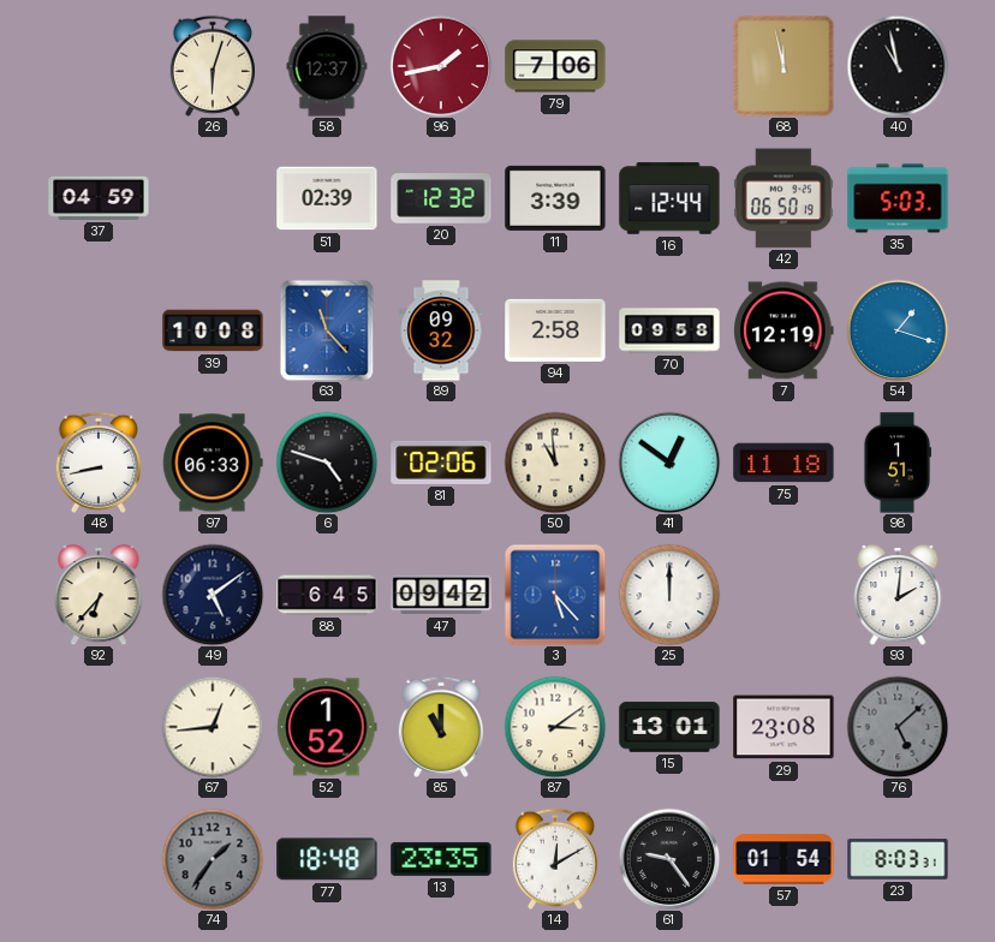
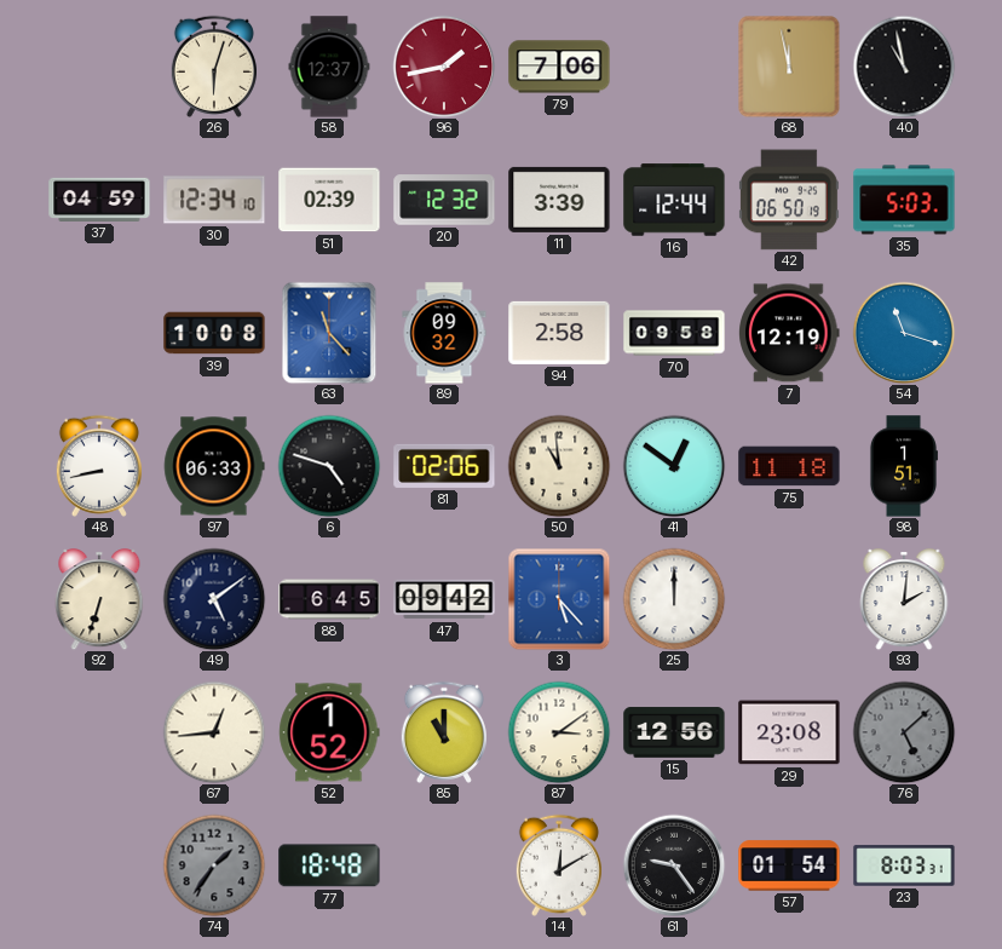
30: none -> 12:34 (214, 200)
54: 1:18 -> 11:18 (904, 333)
92: 6:37 -> 6:33 (99, 599)
15: 13:01 -> 12:56 (674, 732)
13: 23:35 -> none (441, 859)
